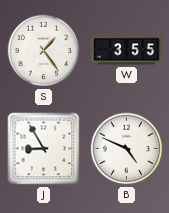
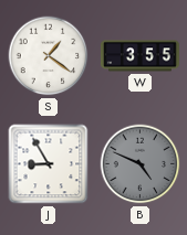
S: 1:24 -> 1:21 (49, 56)
B dial: white -> grey (141, 164)
